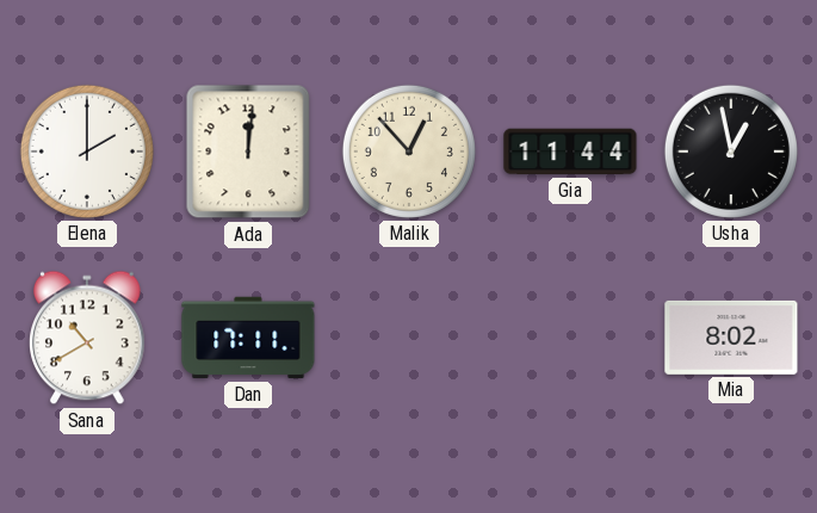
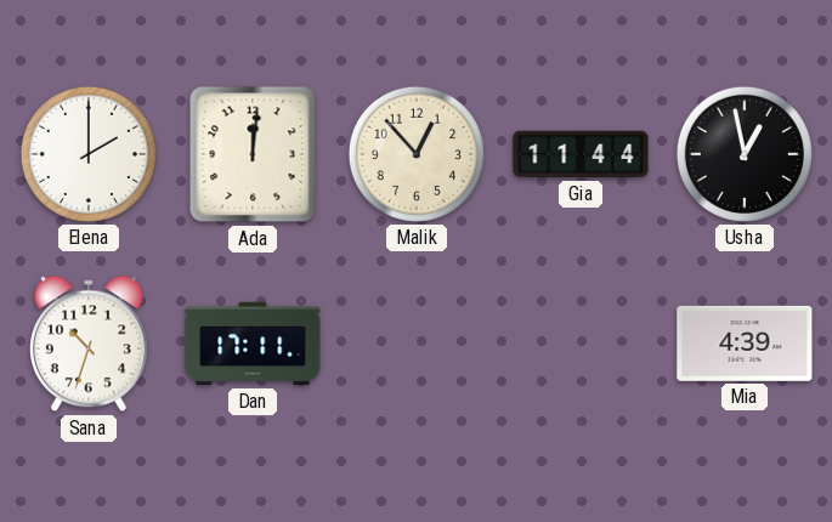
Sana: 10:40 -> 10:33 (90, 344)
Mia: 8:02 -> 4:39 (745, 344)
